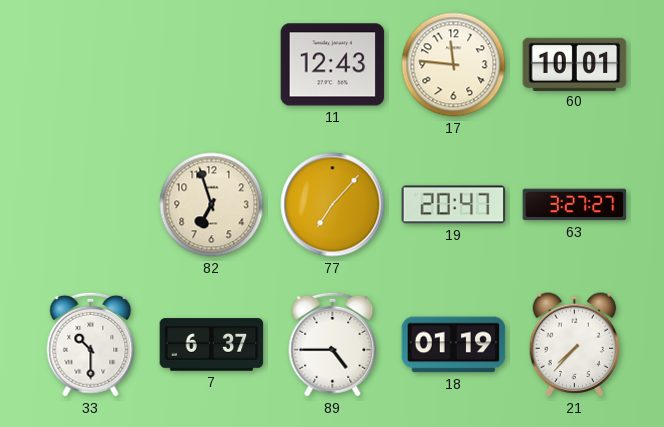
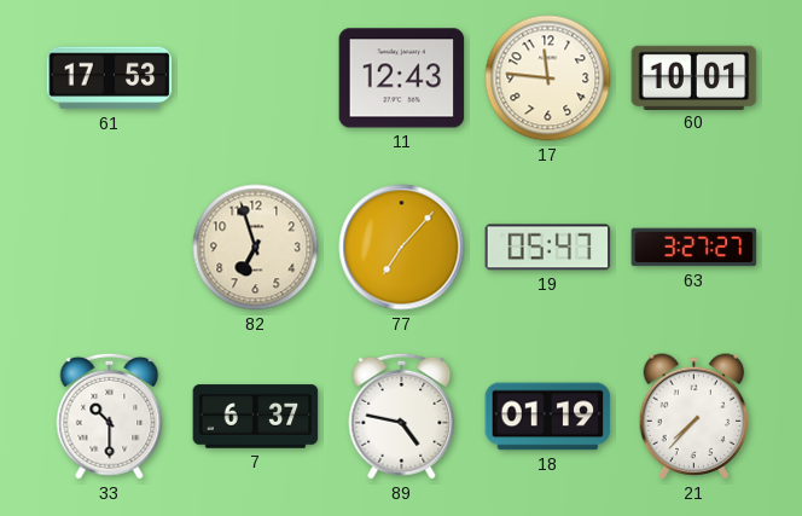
61: none -> 17:53 (110, 79)
19: 20:47 -> 05:47 (548, 248)
89: 4:45 -> 4:47 (402, 416)
